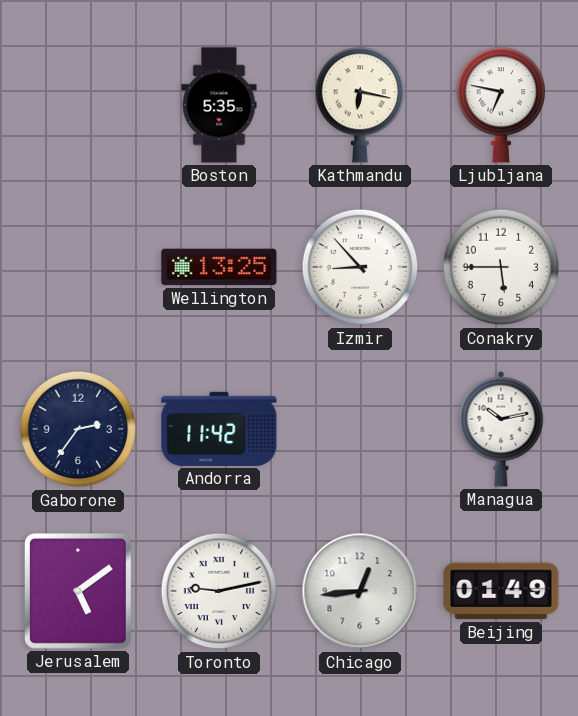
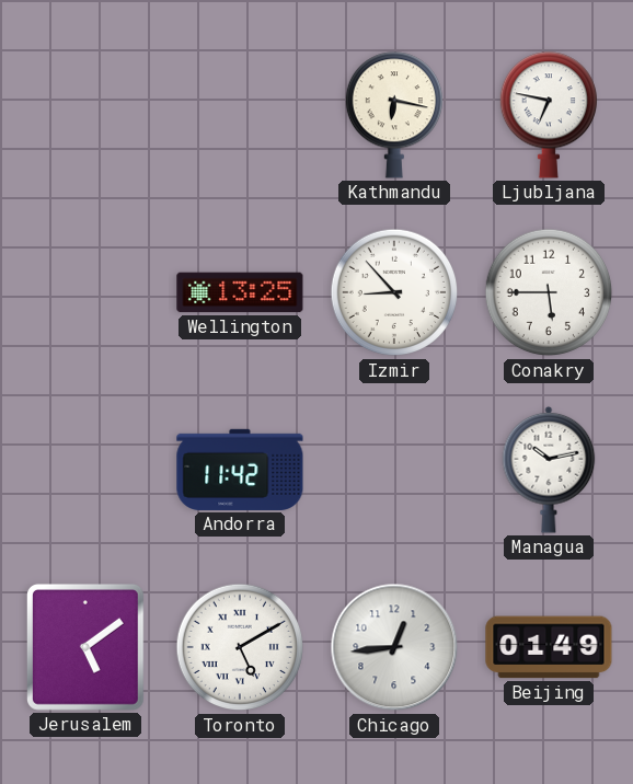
Boston: 5:35 -> none (219, 105)
Gaborone: 2:36 -> none (78, 429)
Toronto: 9:13 -> 5:10 (240, 647)
